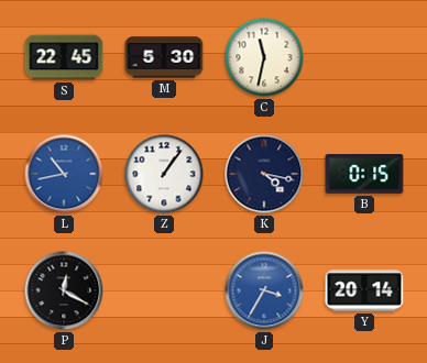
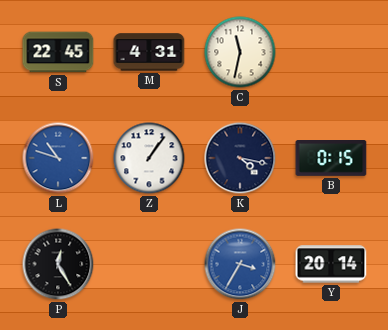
M: 5:30 -> 4:31 (149, 52)
L: 10:43 -> 10:48 (58, 158)
P: 12:20 -> 12:25 (58, 264)
